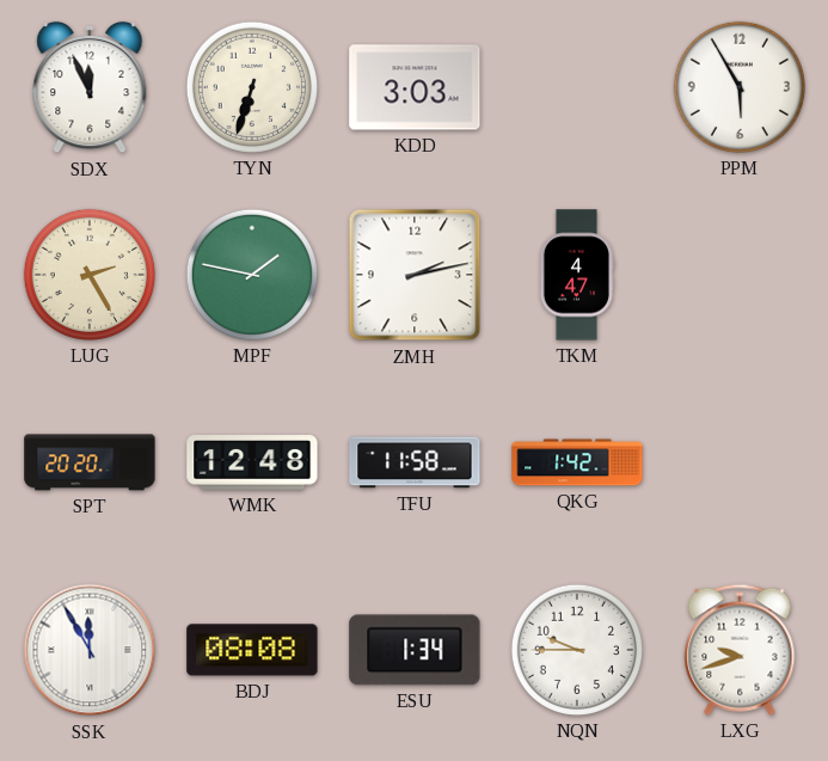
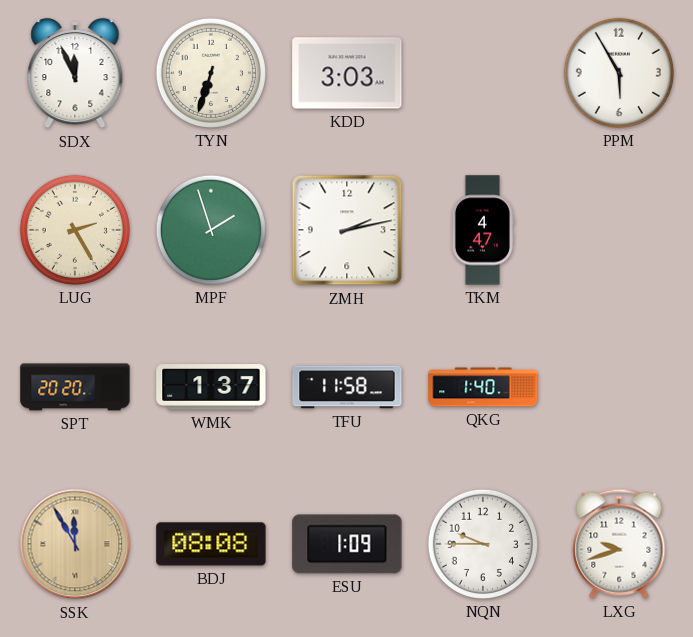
MPF: 1:47 -> 1:57 (211, 230)
WMK: 12:48 -> 1:37 (211, 387)
QKG: 1:42 -> 1:40 (483, 387)
SSK dial: white -> champagne (75, 544)
ESU: 1:34 -> 1:09 (347, 544)
